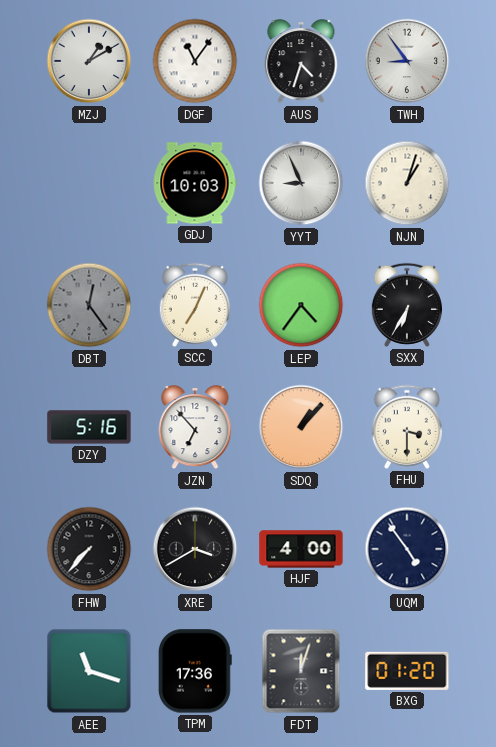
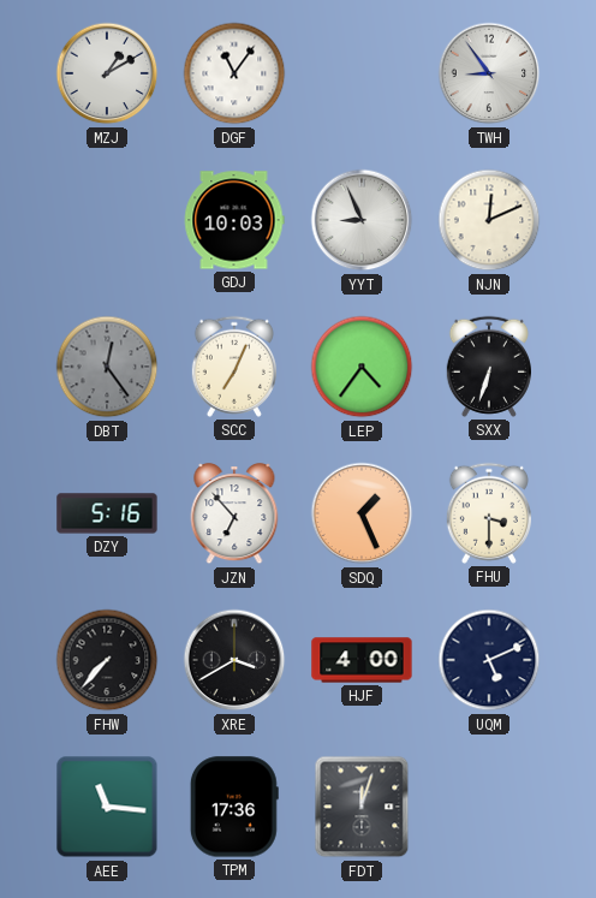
AUS: 4:33 -> none (301, 62)
NJN: 1:03 -> 12:11 (489, 220)
SXX: 6:35 -> 6:33 (489, 367)
SDQ: 1:07 -> 1:26 (362, 513)
UQM: 4:54 -> 5:11 (489, 660)
AEE: 11:18 -> 11:16 (107, 807)
BXG: 01:20 -> none (407, 671)
